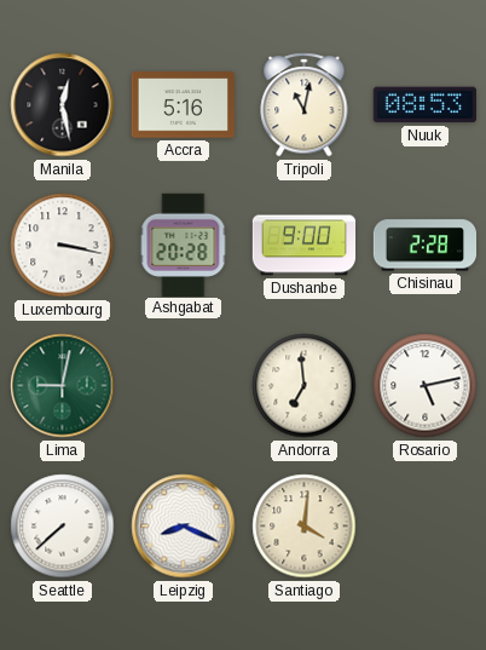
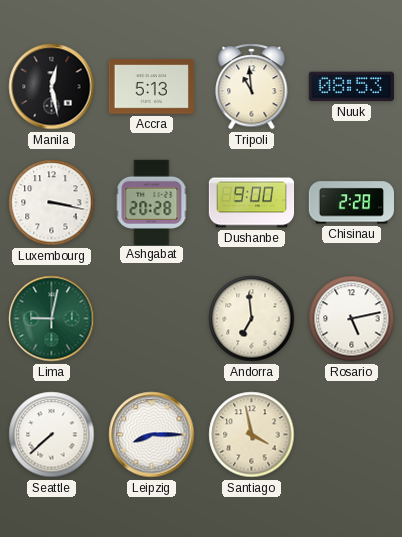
Accra: 5:16 -> 5:13 (151, 87)
Tripoli: 11:02 -> 10:59 (252, 87)
Leipzig: 8:19 -> 8:15 (152, 435)
Santiago: 4:01 -> 3:58 (252, 435)
